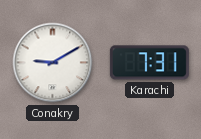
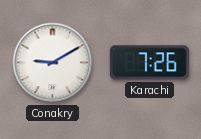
Karachi: 7:31 -> 7:26 (149, 63)
